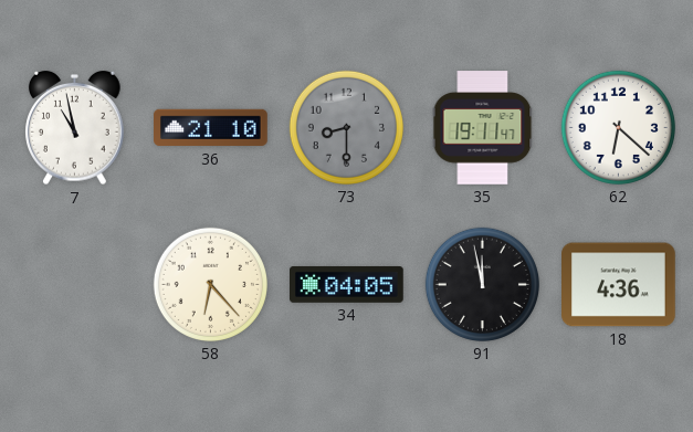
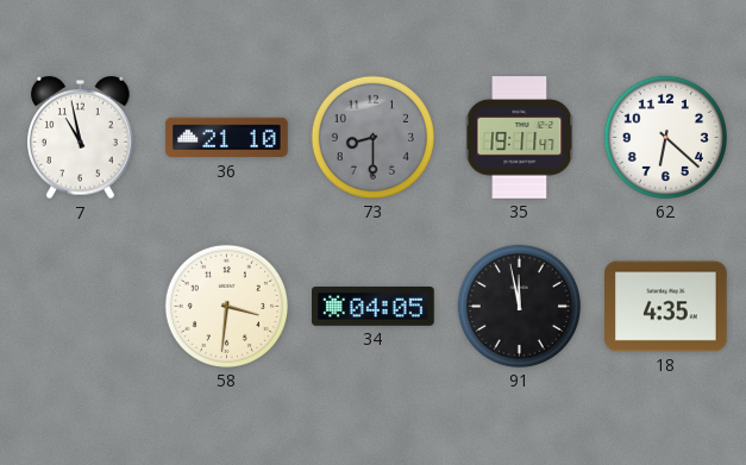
58: 6:23 -> 3:31 (226, 306)
18: 4:36 -> 4:35 (666, 307)
